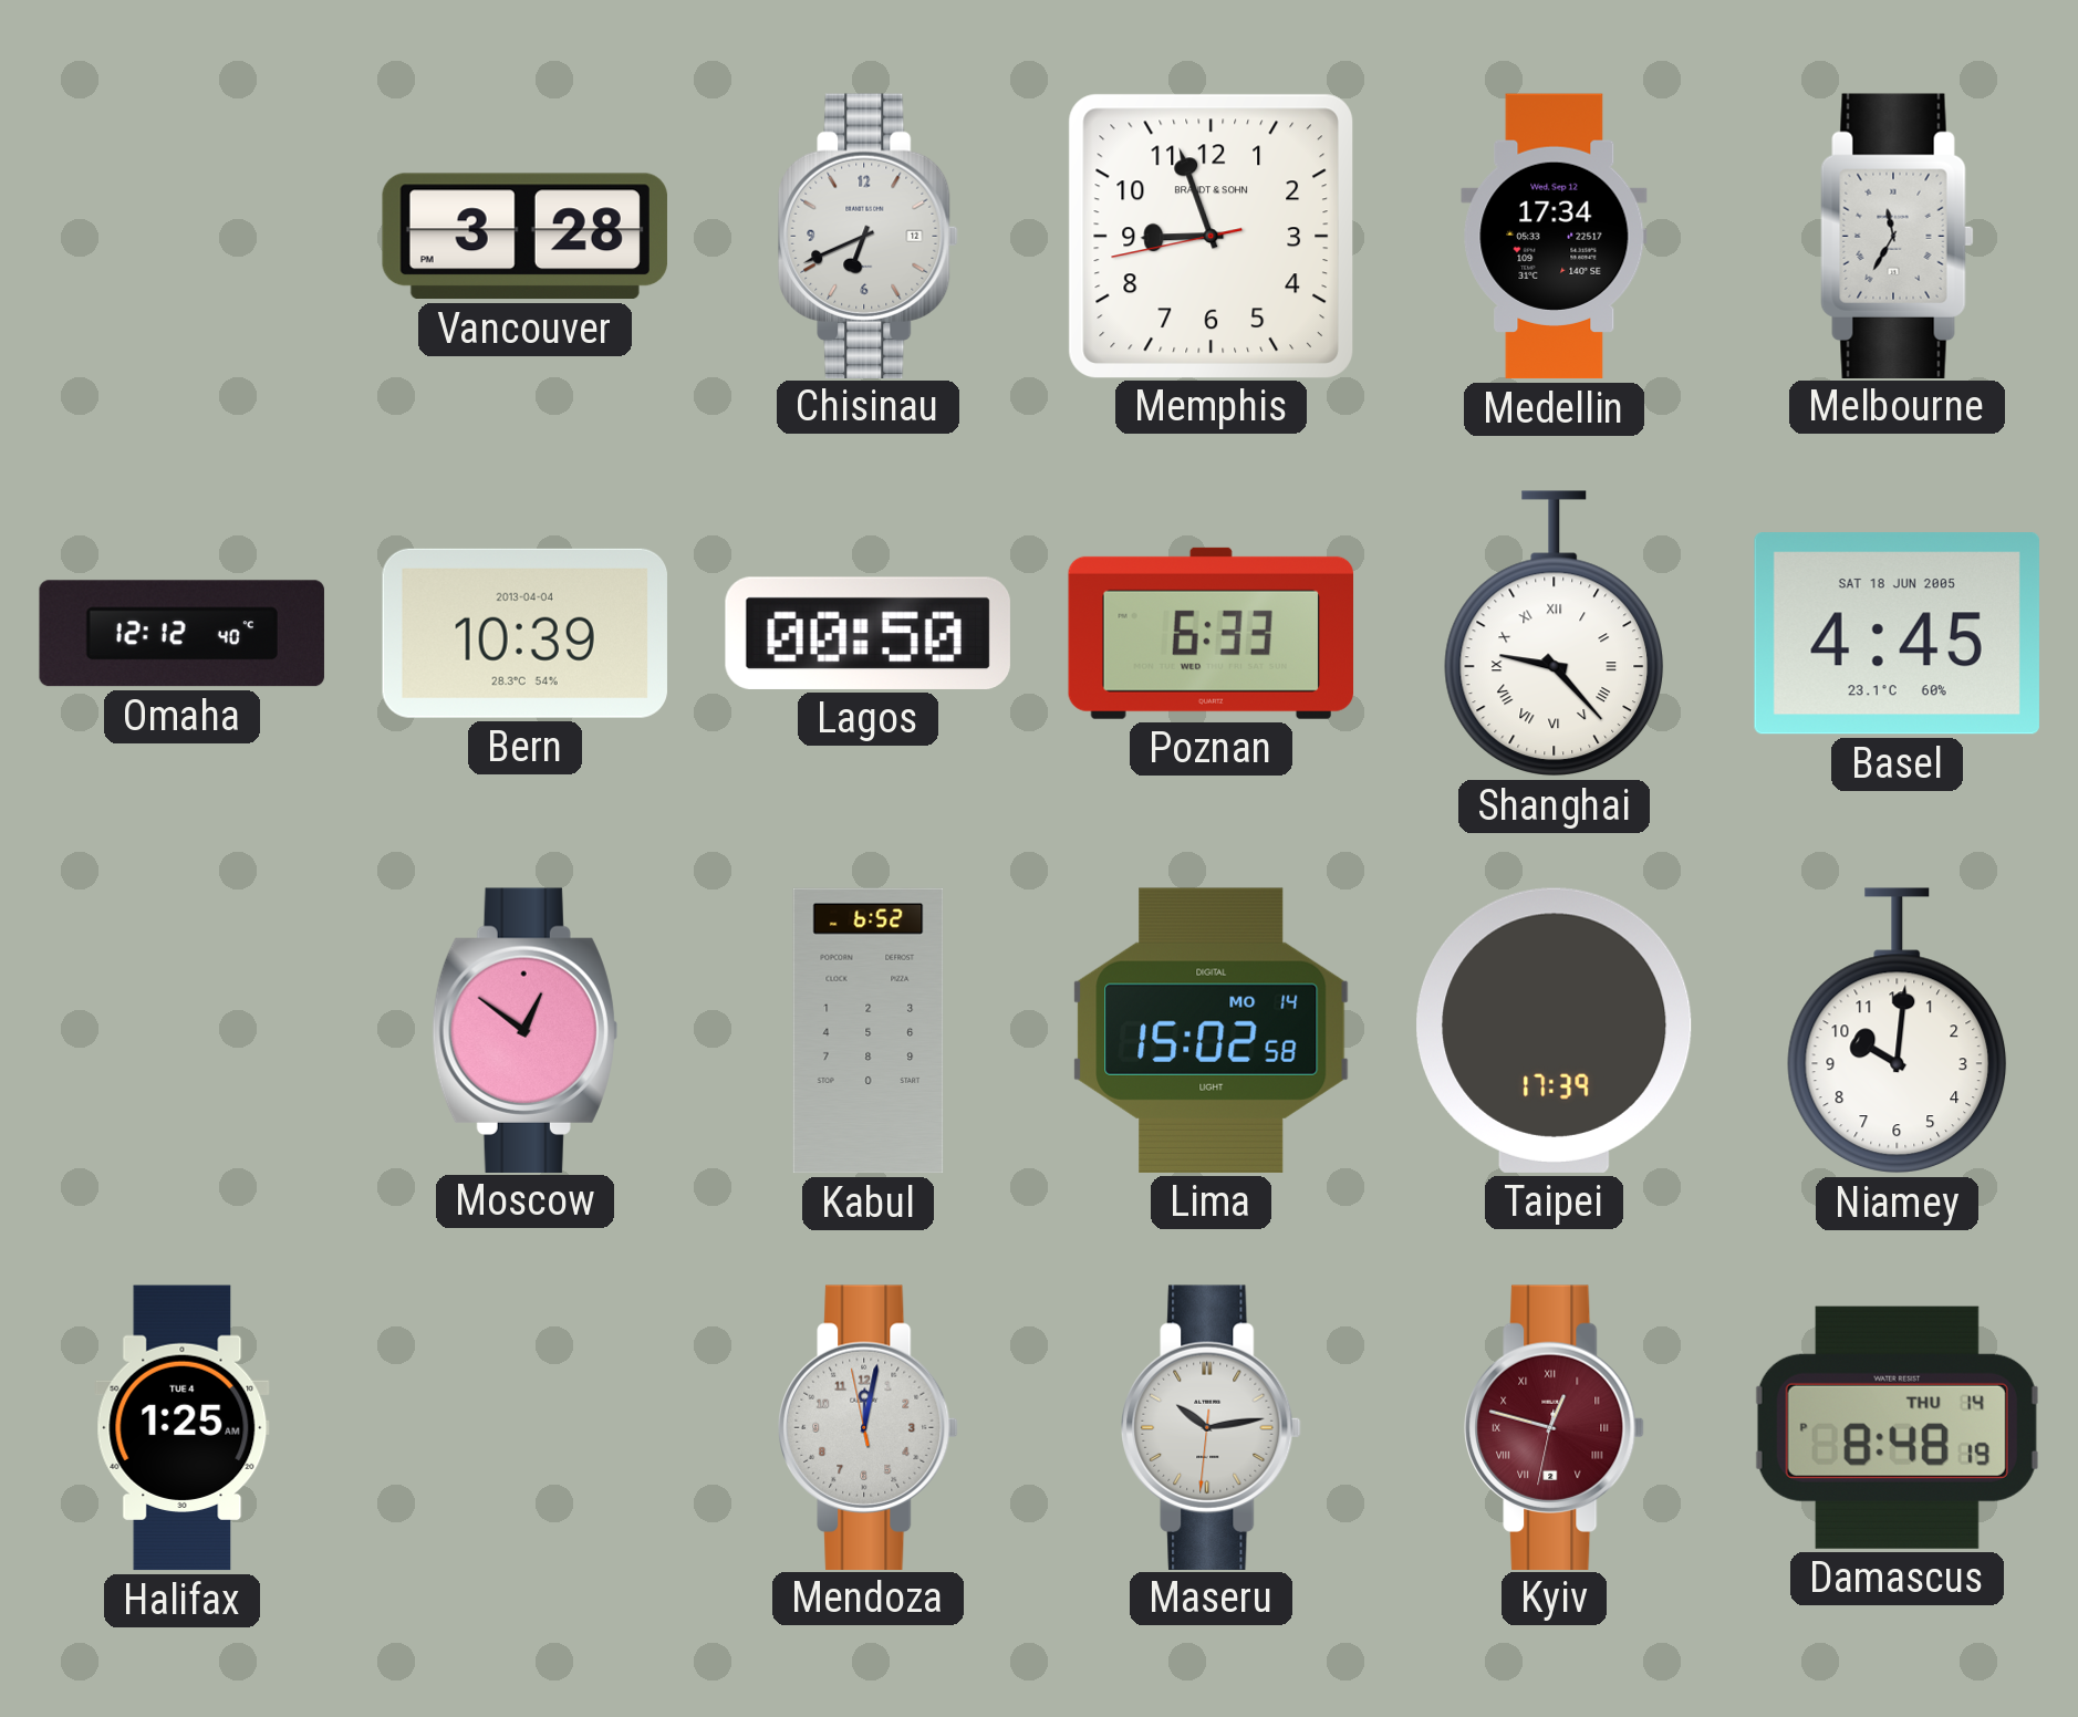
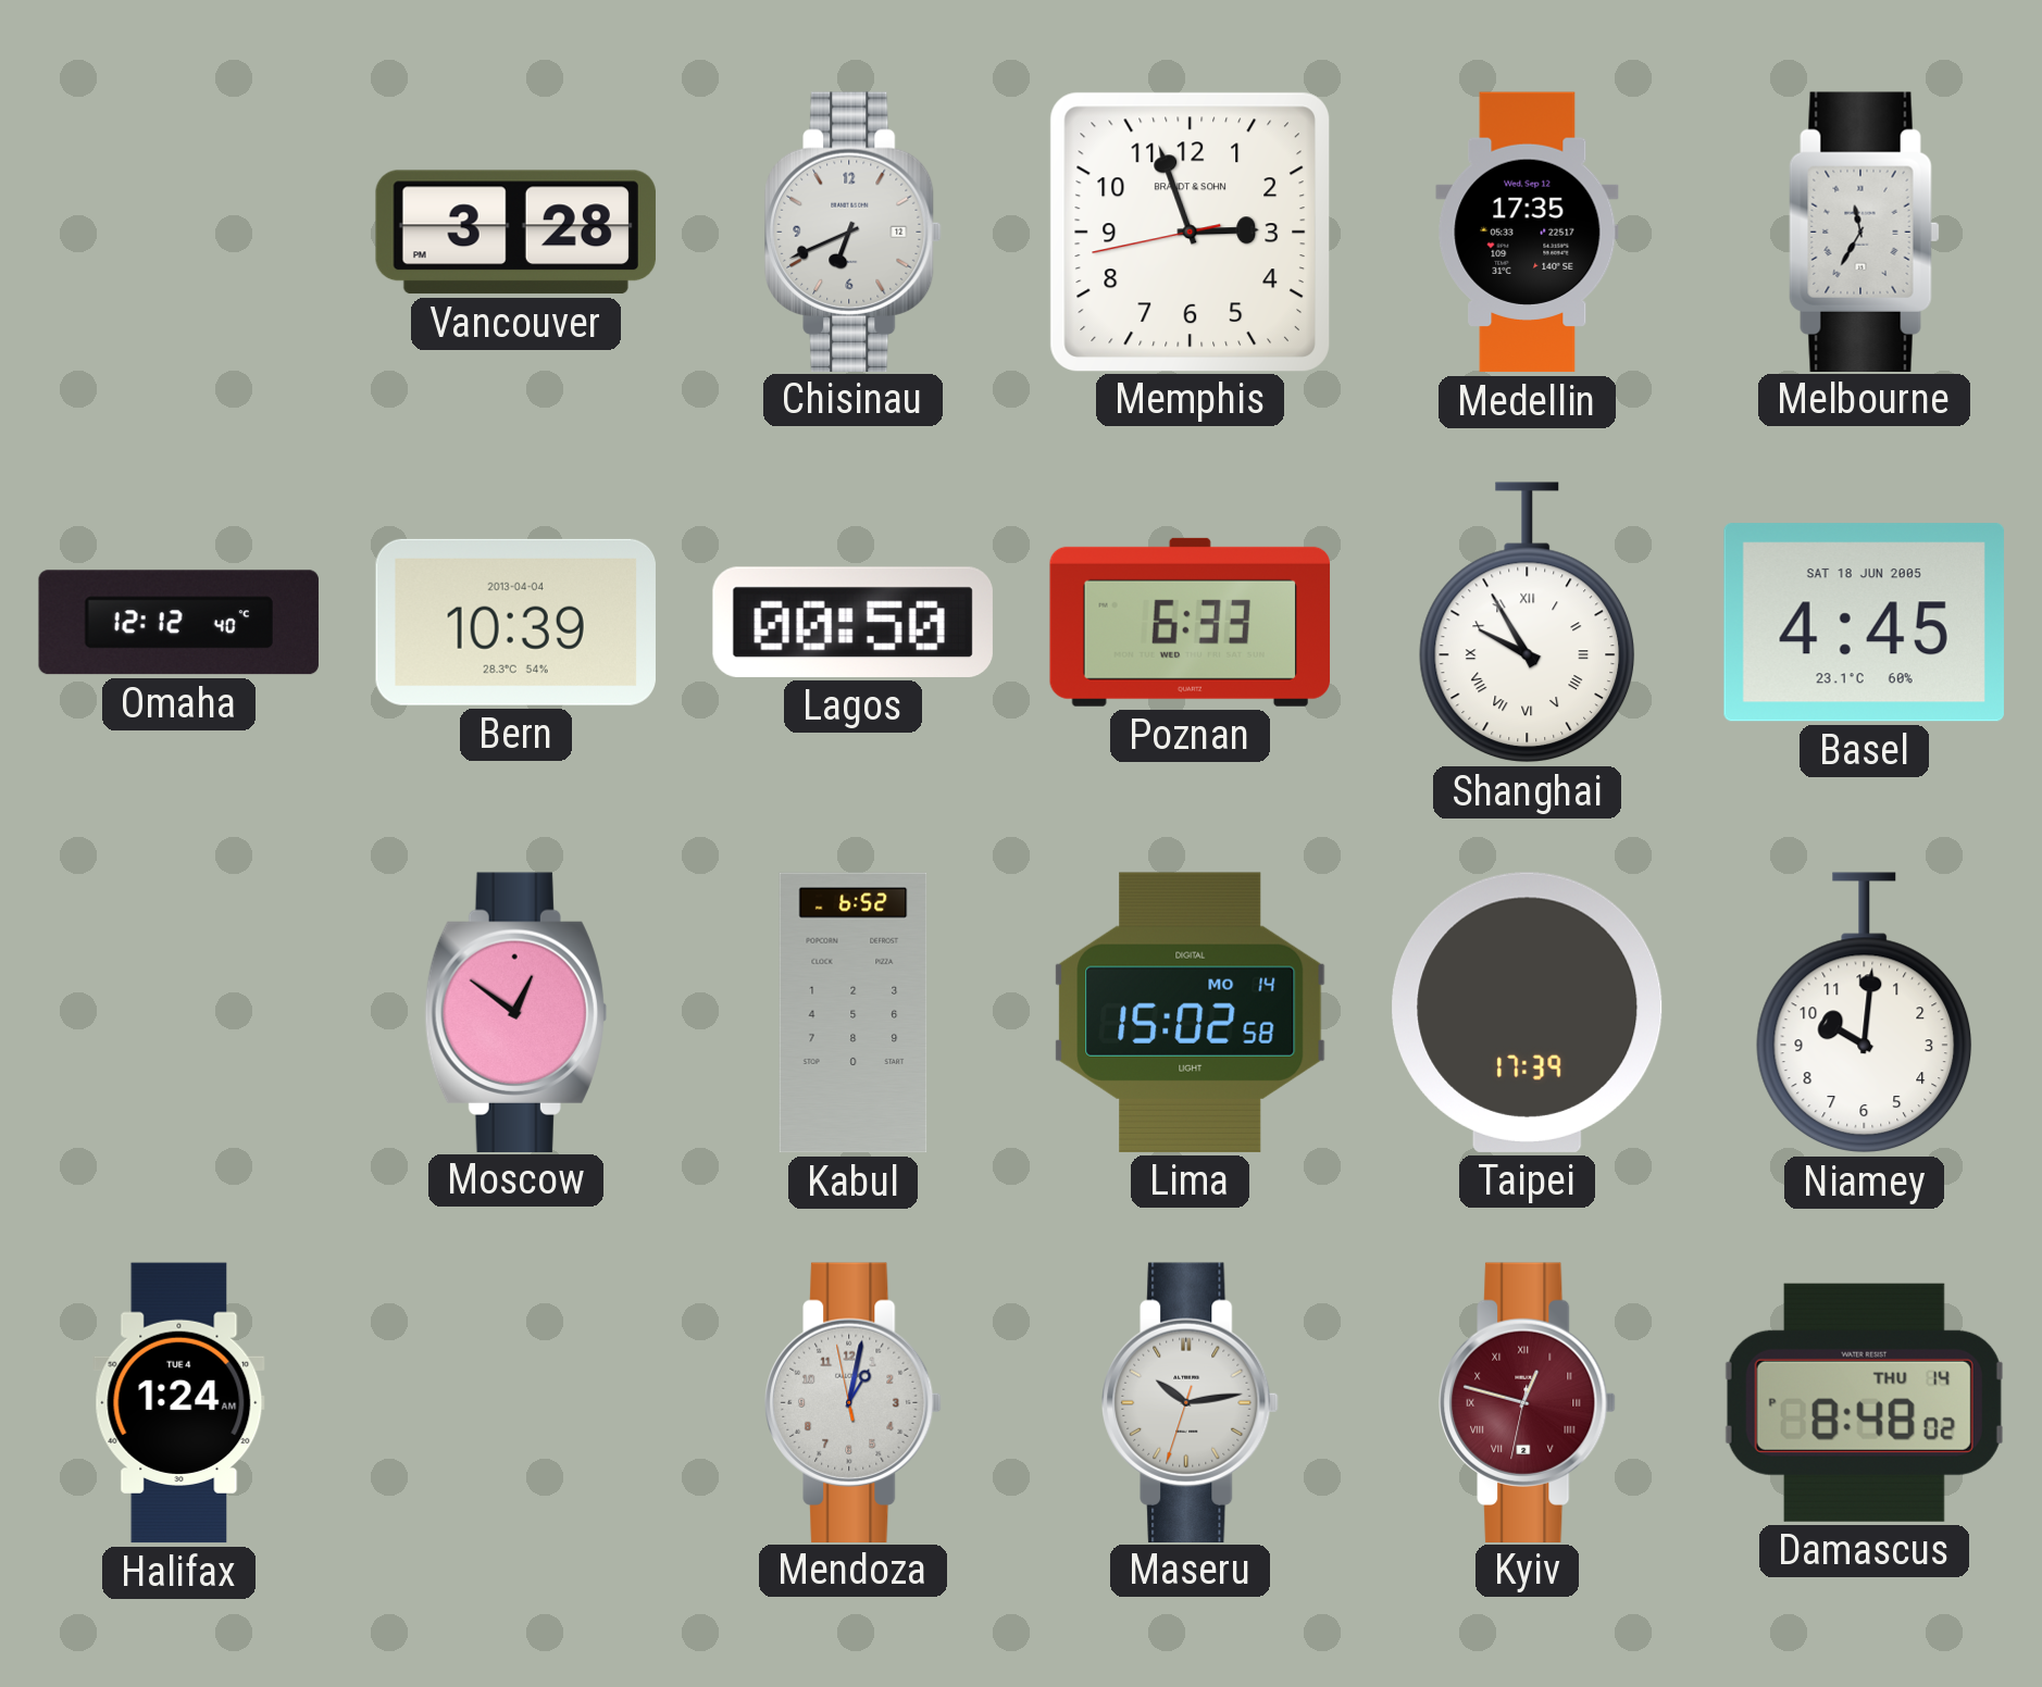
Memphis: 8:56 -> 2:56 (1190, 232)
Medellin: 17:34 -> 17:35 (1528, 233)
Shanghai: 9:23 -> 9:55 (1528, 623)
Halifax: 1:25 -> 1:24 (179, 1403)
Mendoza: 12:01 -> 1:01 (854, 1402)
Maseru: 10:13:31 -> 10:13:33 (1191, 1402)
Damascus: 8:48:19 PM -> 8:48:02 PM (1864, 1402)
